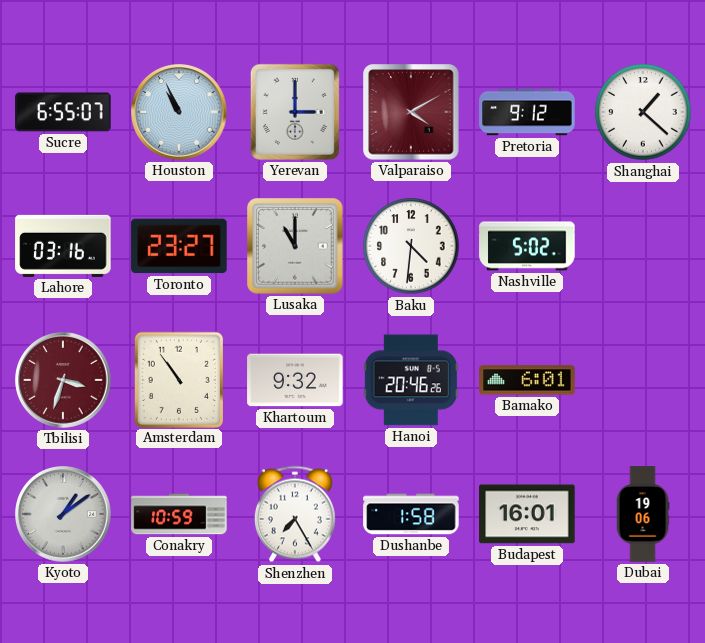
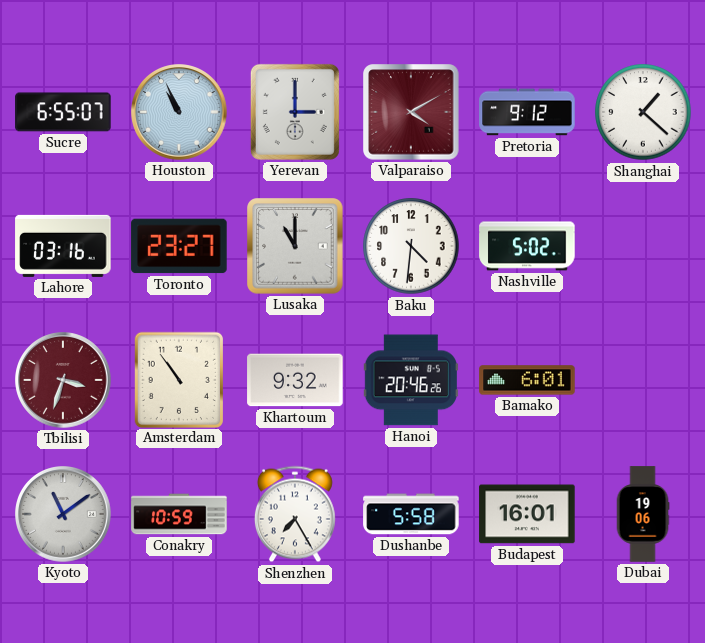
Kyoto: 1:09 -> 11:09 (63, 514)
Dushanbe: 1:58 -> 5:58 (411, 514)
